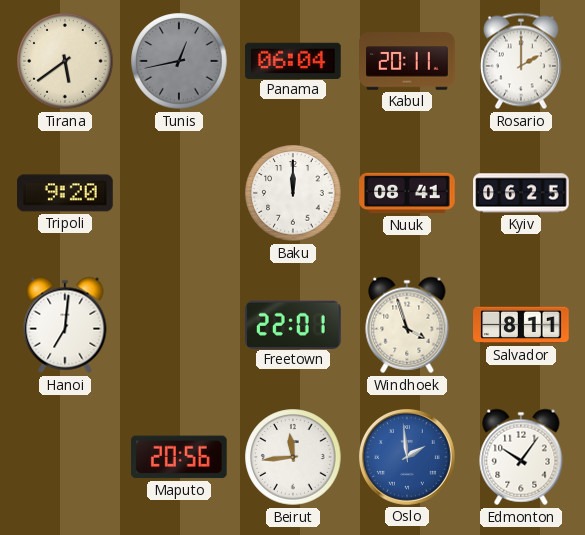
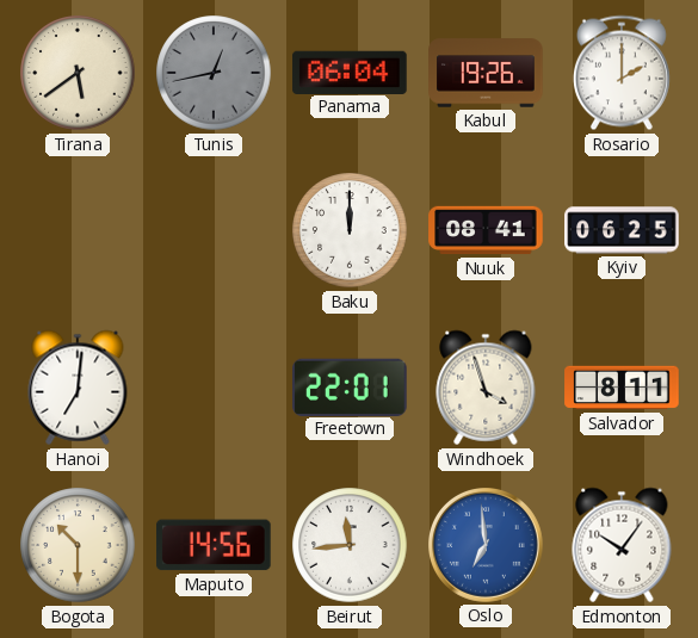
Kabul: 20:11 -> 19:26 (486, 73)
Tripoli: 9:20 -> none (65, 193)
Bogota: none -> 10:30 (78, 545)
Maputo: 20:56 -> 14:56 (215, 545)
Oslo: 1:59 -> 6:59 (487, 546)
